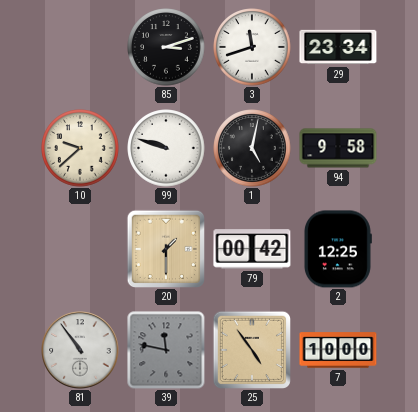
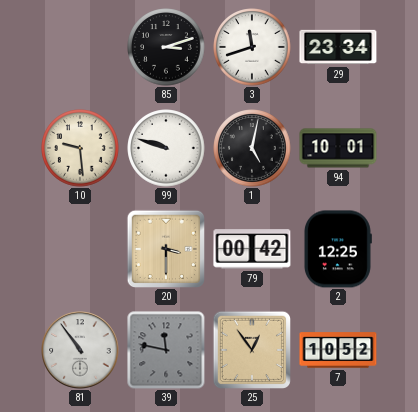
10: 9:38 -> 9:29 (80, 148)
94: 9:58 -> 10:01 (338, 148)
20: 1:30 -> 3:30 (165, 248)
25: 4:54 -> 12:54 (251, 349)
7: 10:00 -> 10:52 (338, 350)
